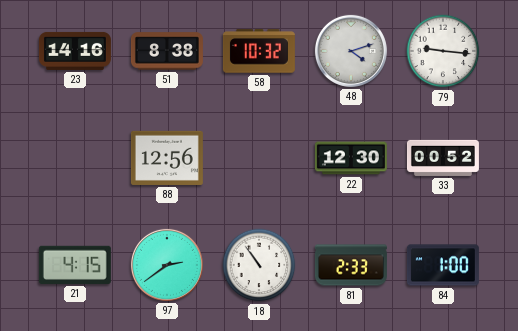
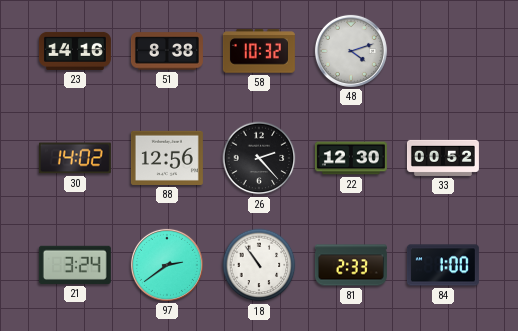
79: 9:16 -> none (443, 51)
30: none -> 14:02 (75, 158)
26: none -> 2:23 (259, 158)
21: 4:15 -> 3:24 (75, 265)
